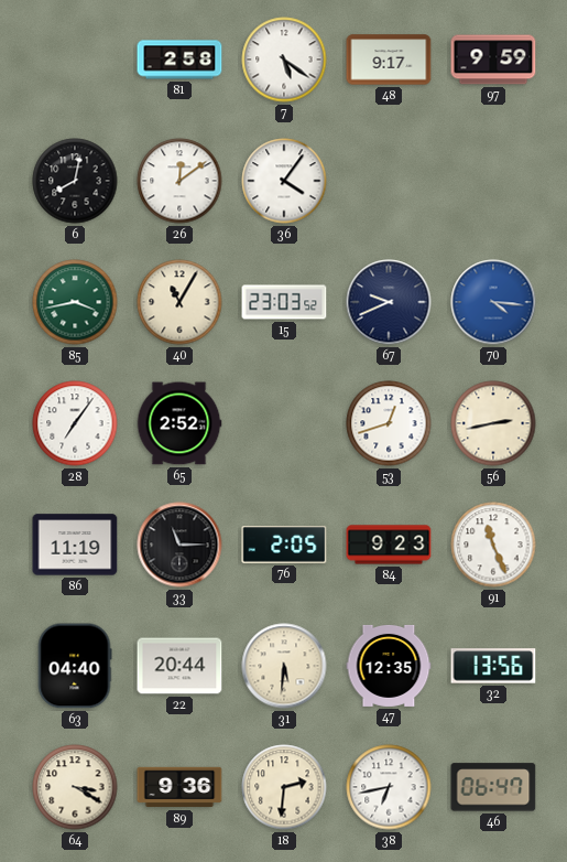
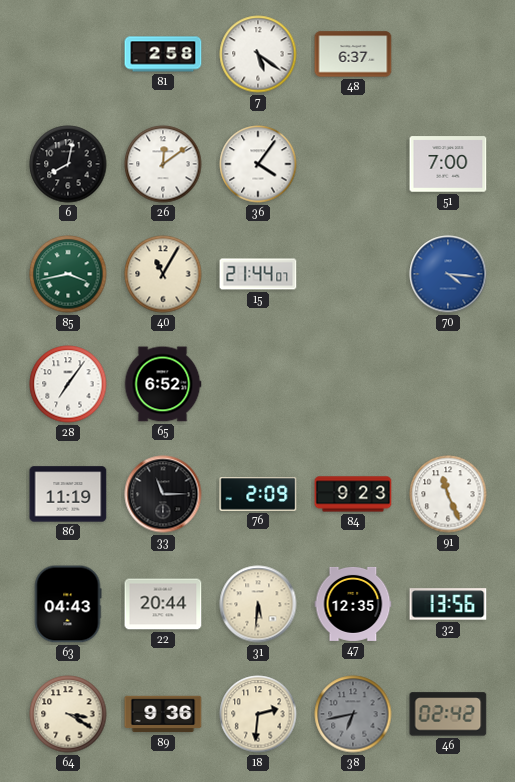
48: 9:17 -> 6:37 (353, 54)
97: 9:59 -> none (493, 60)
51: none -> 7:00 (448, 164)
15: 23:03 -> 21:44 (258, 274)
67: 9:41 -> none (389, 302)
65: 2:52 -> 6:52 (163, 384)
53: 12:42 -> none (389, 423)
56: 2:43 -> none (493, 423)
76: 2:05 -> 2:09 (258, 495)
63: 04:40 -> 04:43 (68, 604)
38 dial: white -> grey (353, 714)
46: 06:47 -> 02:42 (448, 714)
